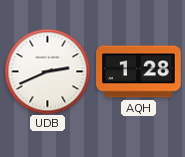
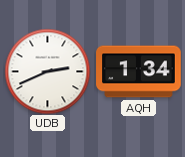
AQH: 1:28 -> 1:34 (139, 72)
